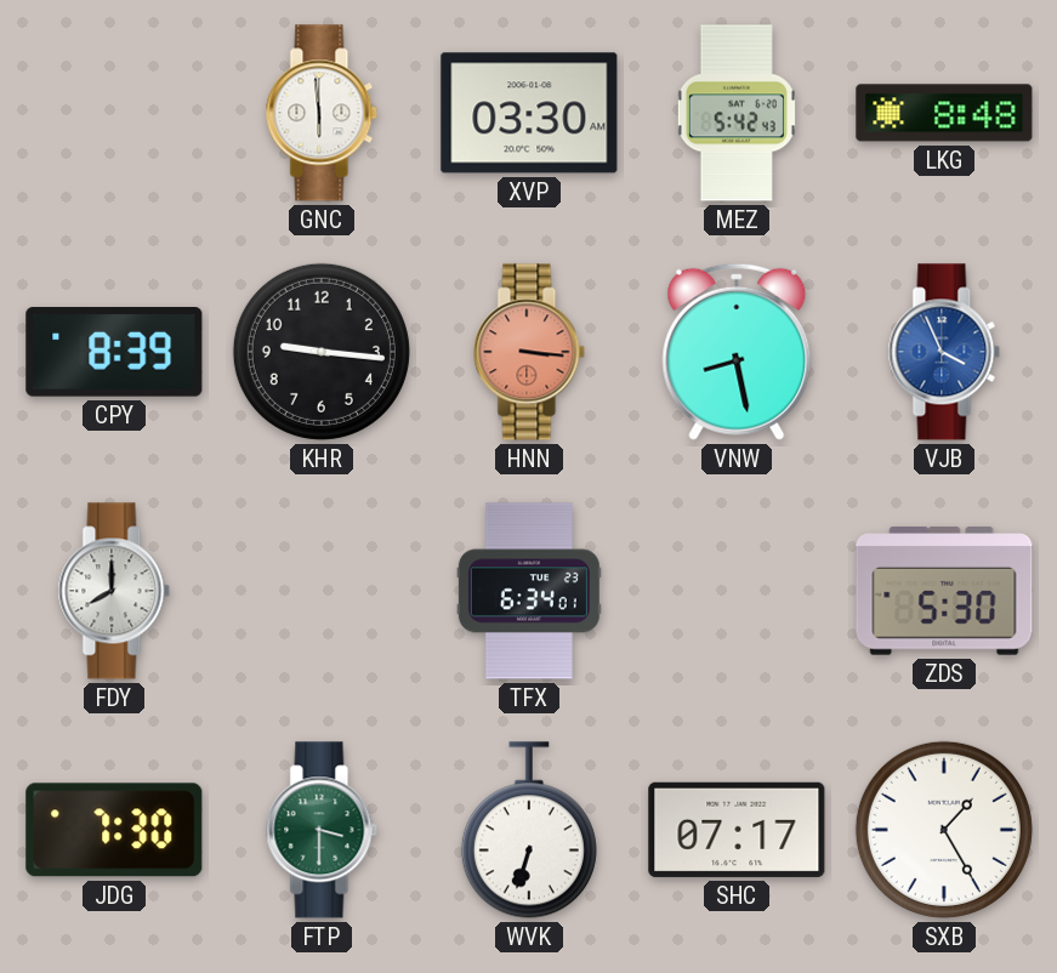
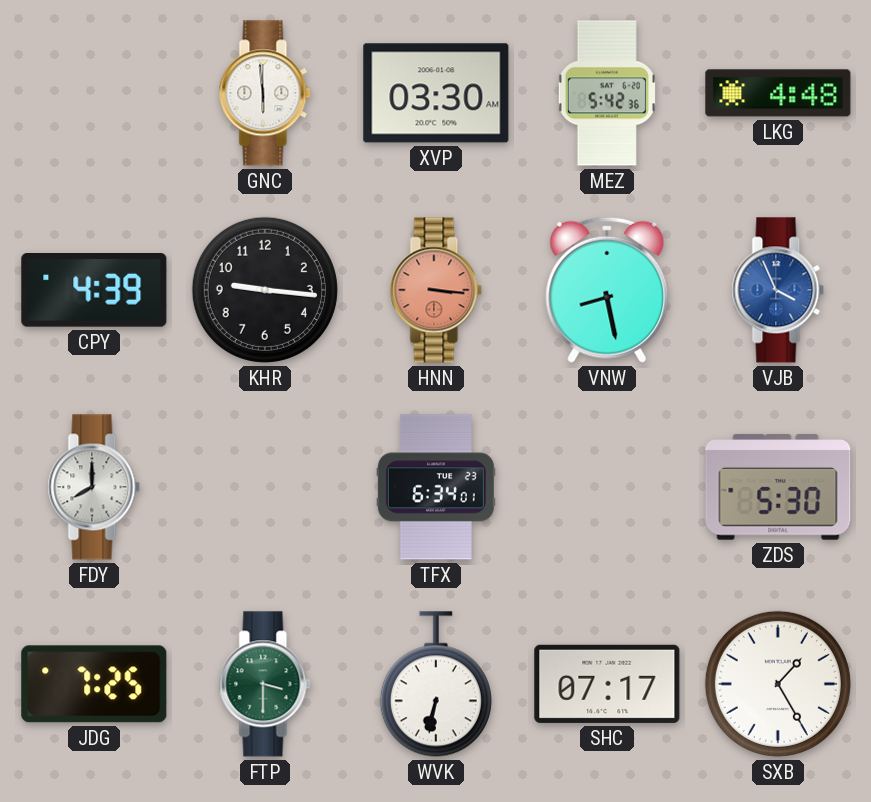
MEZ: 5:42:43 -> 5:42:36 (607, 93)
LKG: 8:48 -> 4:48 (778, 93)
CPY: 8:39 -> 4:39 (94, 291)
JDG: 7:30 -> 7:25 (94, 684)
WVK: 6:33 -> 6:32 (436, 684)
